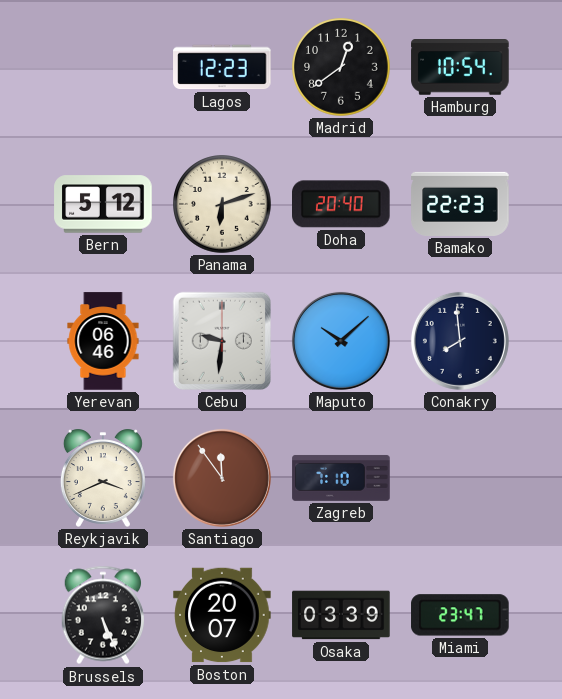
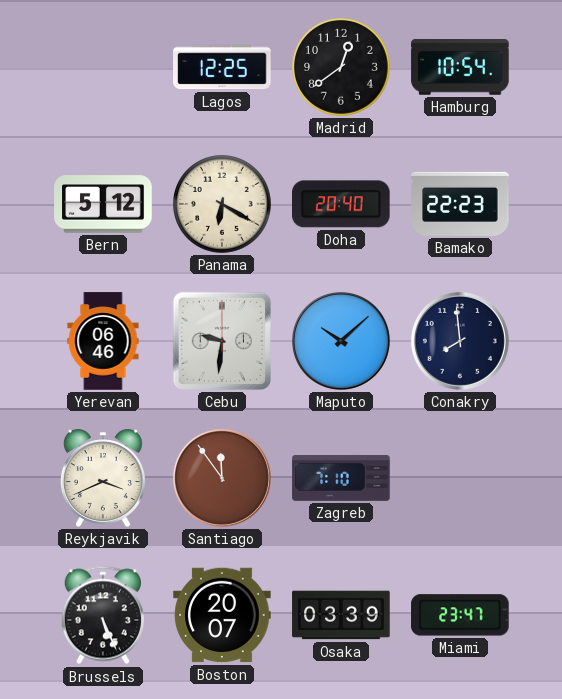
Lagos: 12:23 -> 12:25 (222, 67)
Panama: 6:12 -> 6:20 (222, 204)
